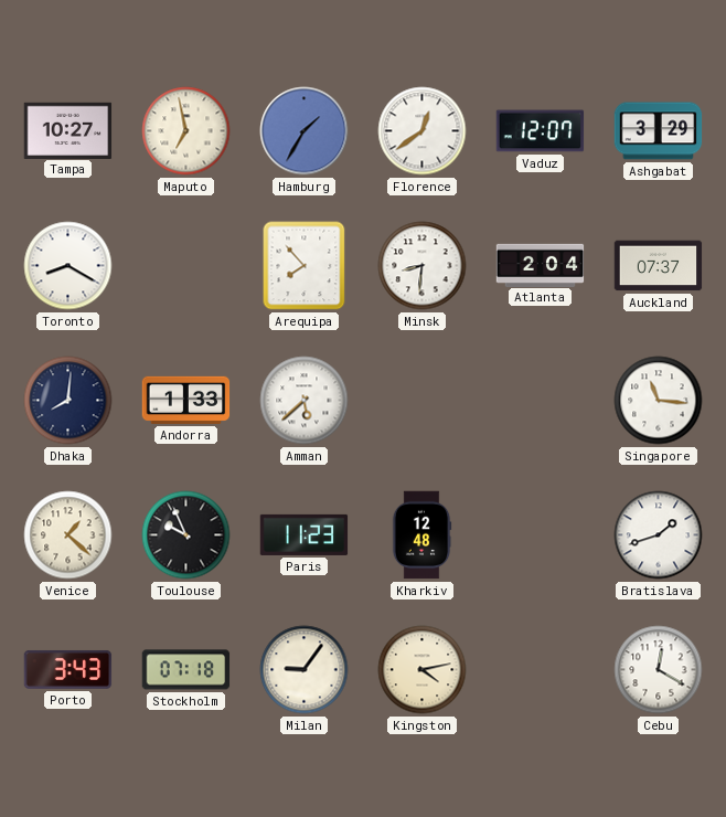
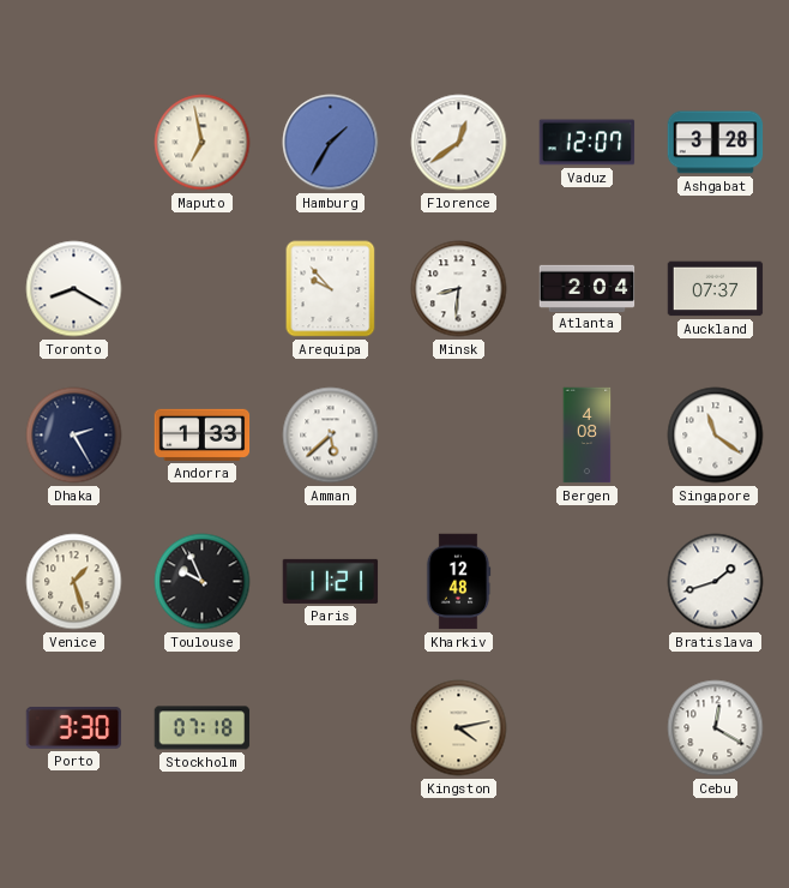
Tampa: 10:27 -> none (68, 130)
Ashgabat: 3:29 -> 3:28 (716, 143)
Arequipa: 7:53 -> 9:53 (331, 289)
Dhaka: 8:01 -> 2:25 (74, 436)
Bergen: none -> 4:08 (588, 436)
Singapore: 11:16 -> 11:21 (716, 436)
Venice: 1:22 -> 1:27 (74, 582)
Paris: 11:23 -> 11:21 (331, 581)
Porto: 3:43 -> 3:30 (74, 727)
Milan: 9:06 -> none (305, 670)
